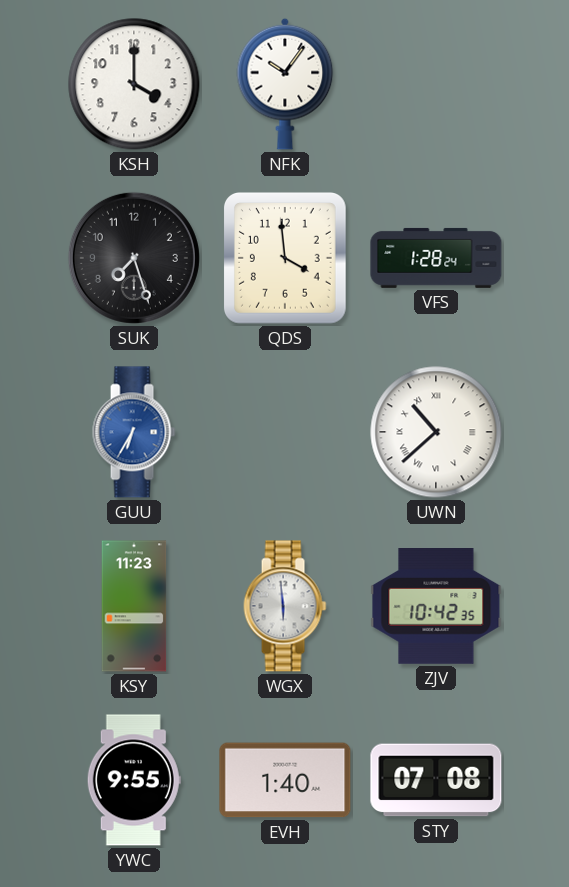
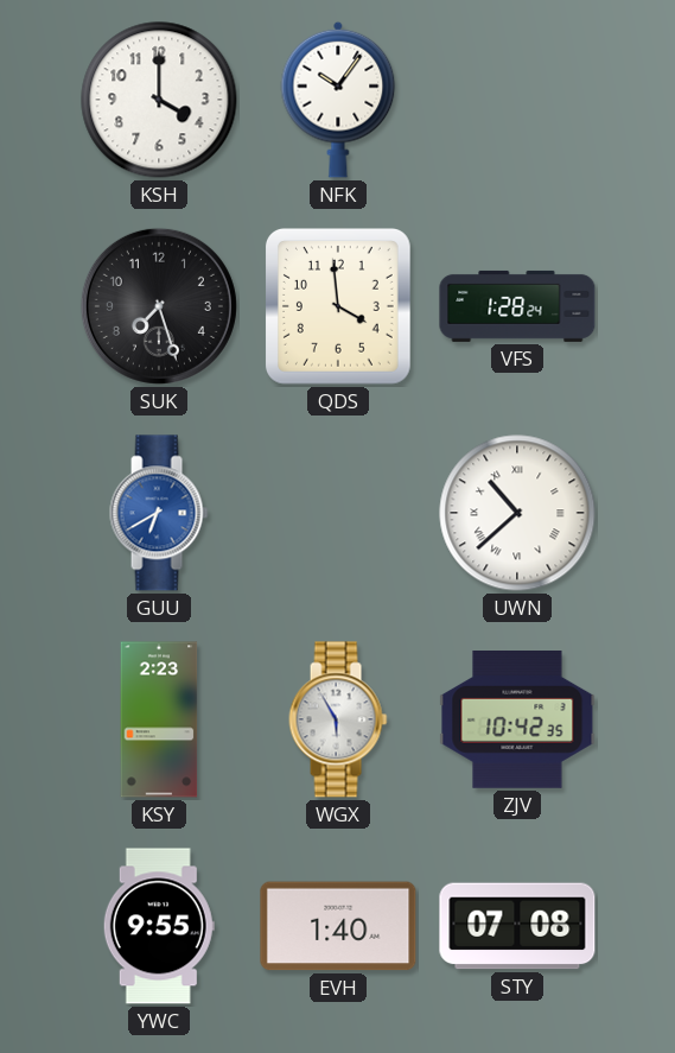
GUU: 6:35 -> 6:40 (159, 513)
KSY: 11:23 -> 2:23 (159, 719)
WGX: 5:59 -> 5:55 (338, 719)
